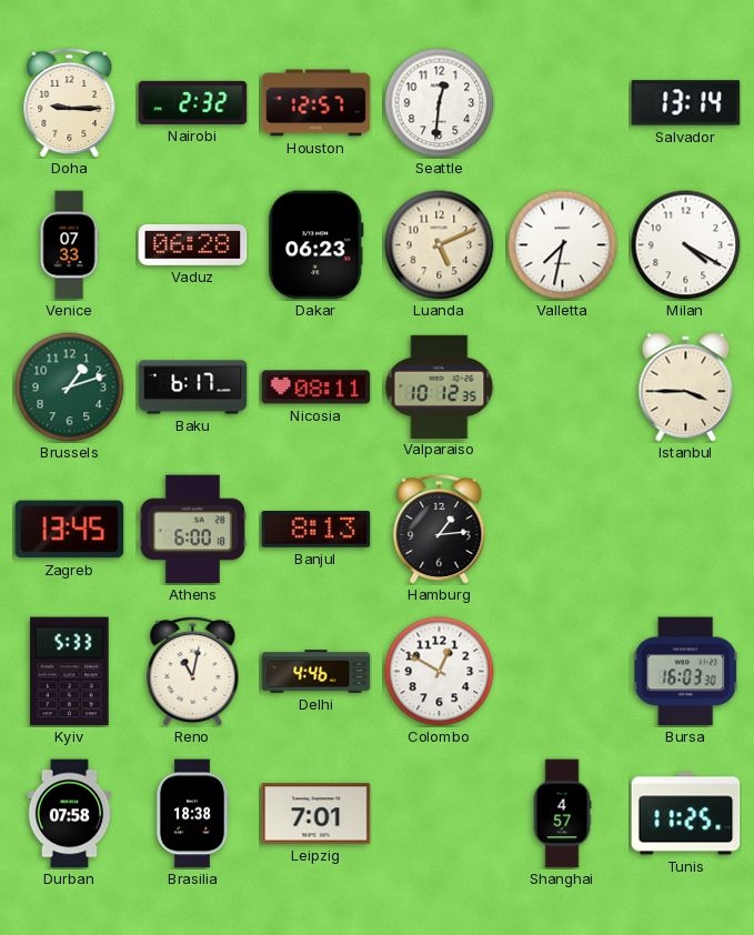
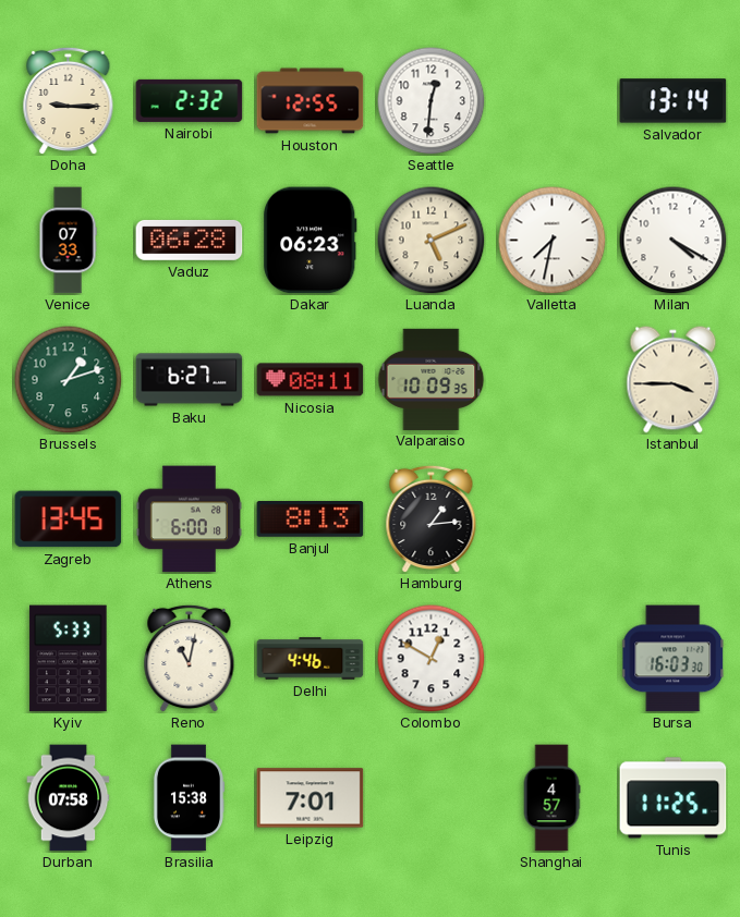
Houston: 12:57 -> 12:55 (311, 101)
Baku: 6:17 -> 6:27 (190, 380)
Valparaiso: 10:12 -> 10:09 (432, 379)
Brasilia: 18:38 -> 15:38 (189, 798)
